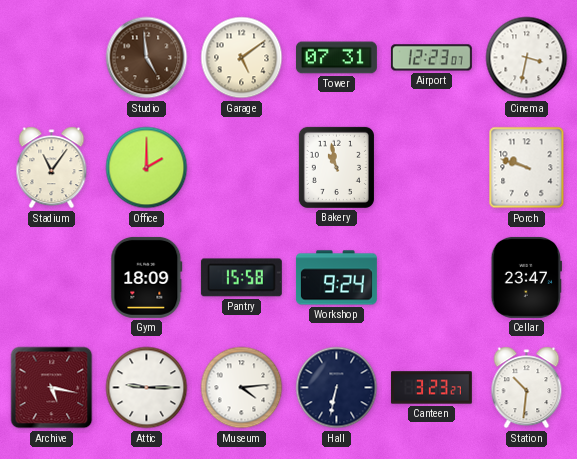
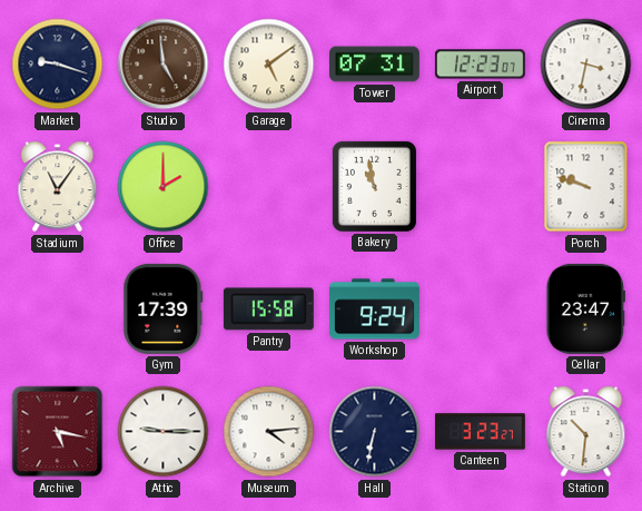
Market: none -> 9:18 (58, 65)
Gym: 18:09 -> 17:39 (164, 308)
